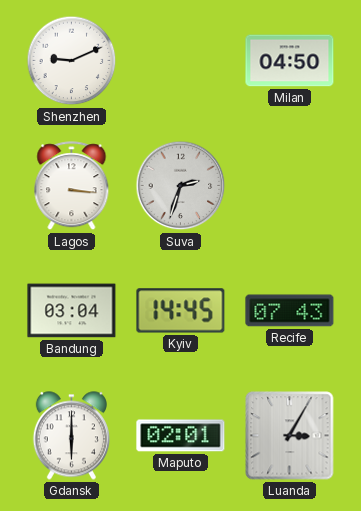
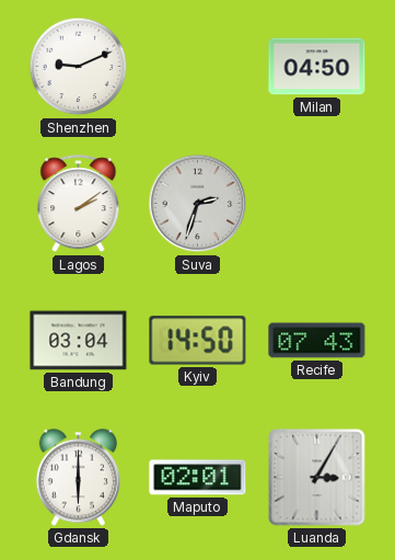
Lagos: 3:16 -> 2:09 (79, 204)
Kyiv: 14:45 -> 14:50 (198, 341)
